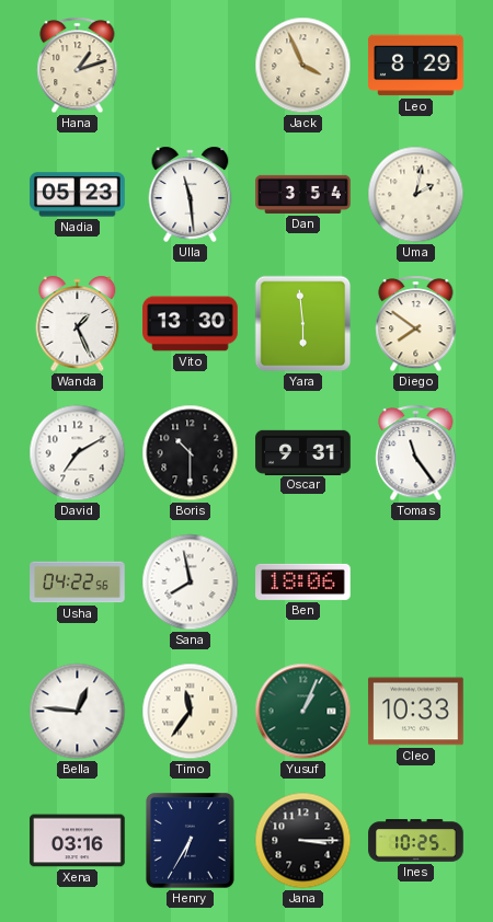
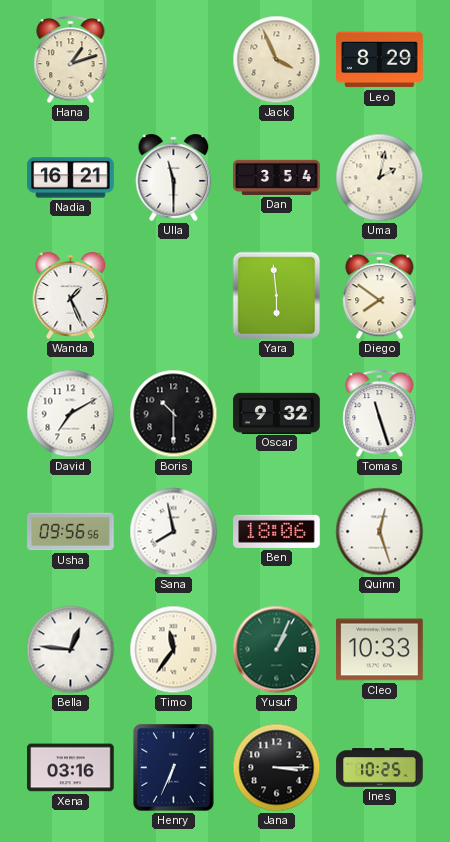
Nadia: 05:23 -> 16:21 (71, 178)
Ulla: 11:29 -> 11:30 (174, 177)
Vito: 13:30 -> none (191, 324)
Oscar: 9:31 -> 9:32 (277, 413)
Tomas: 11:24 -> 11:27 (380, 414)
Usha: 04:22 -> 09:56 (71, 532)
Quinn: none -> 12:27 (380, 532)
Henry: 6:35 -> 6:34 (174, 768)
